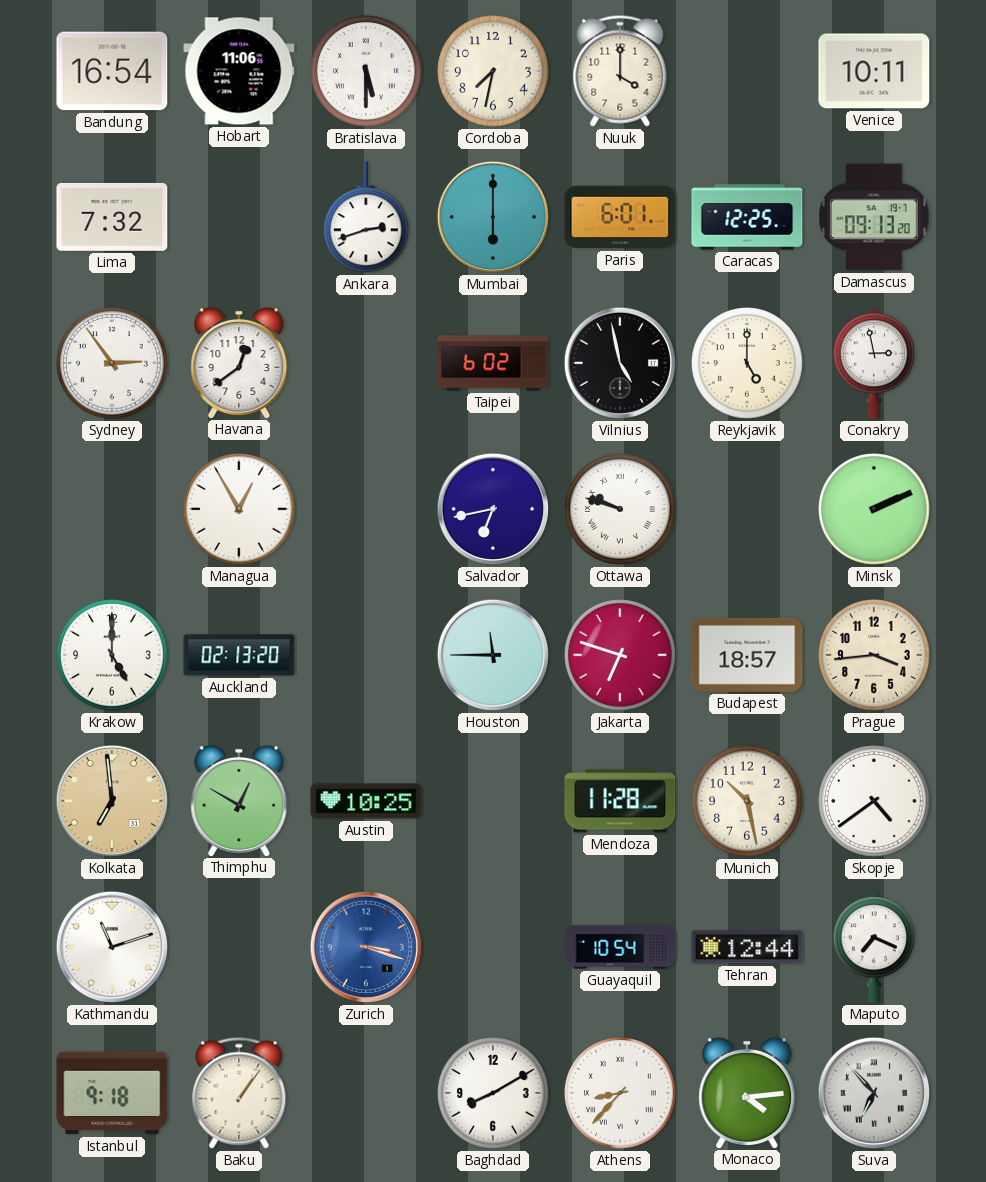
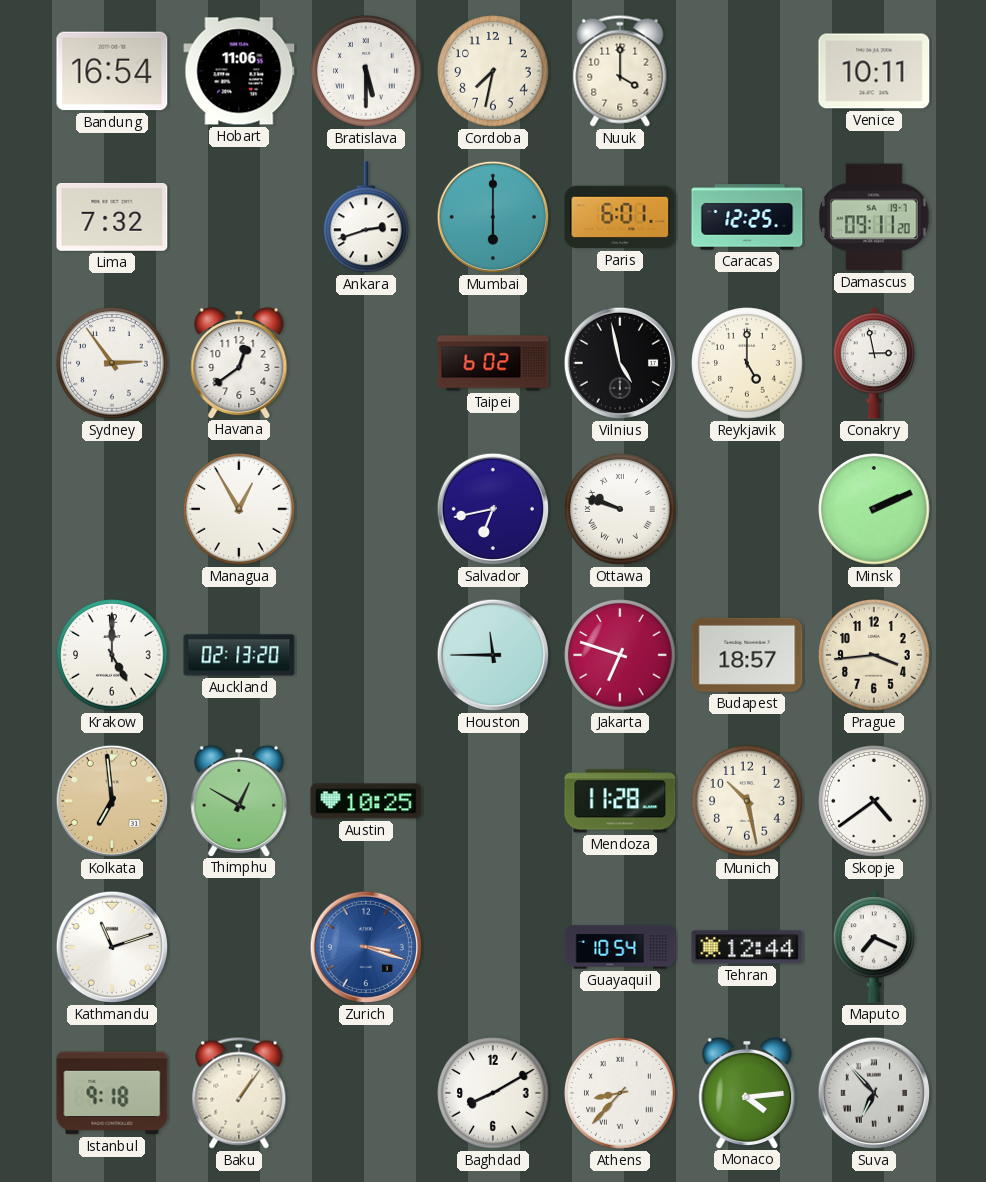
Damascus: 09:13 -> 09:11 (874, 217)
